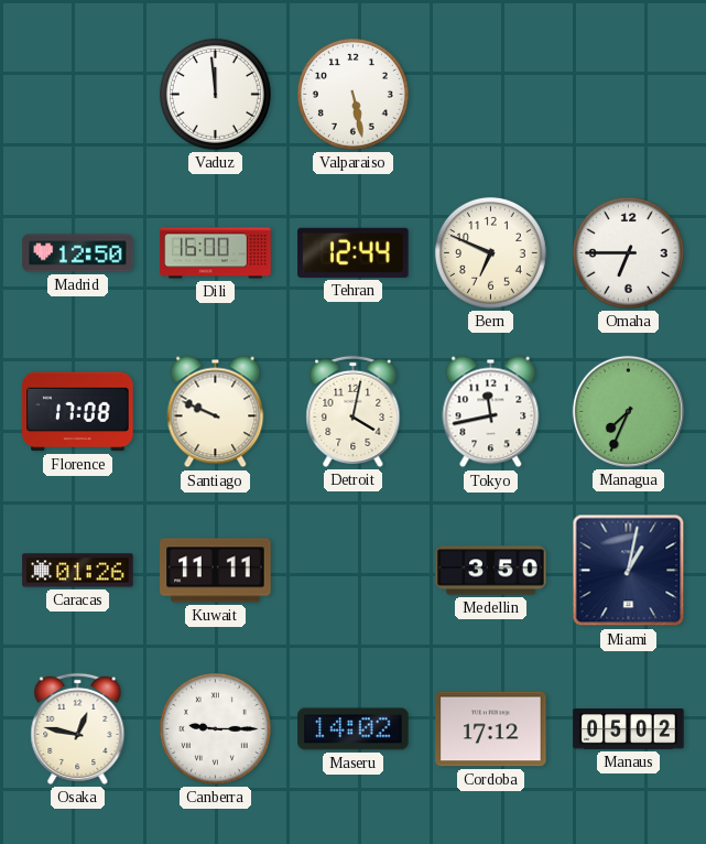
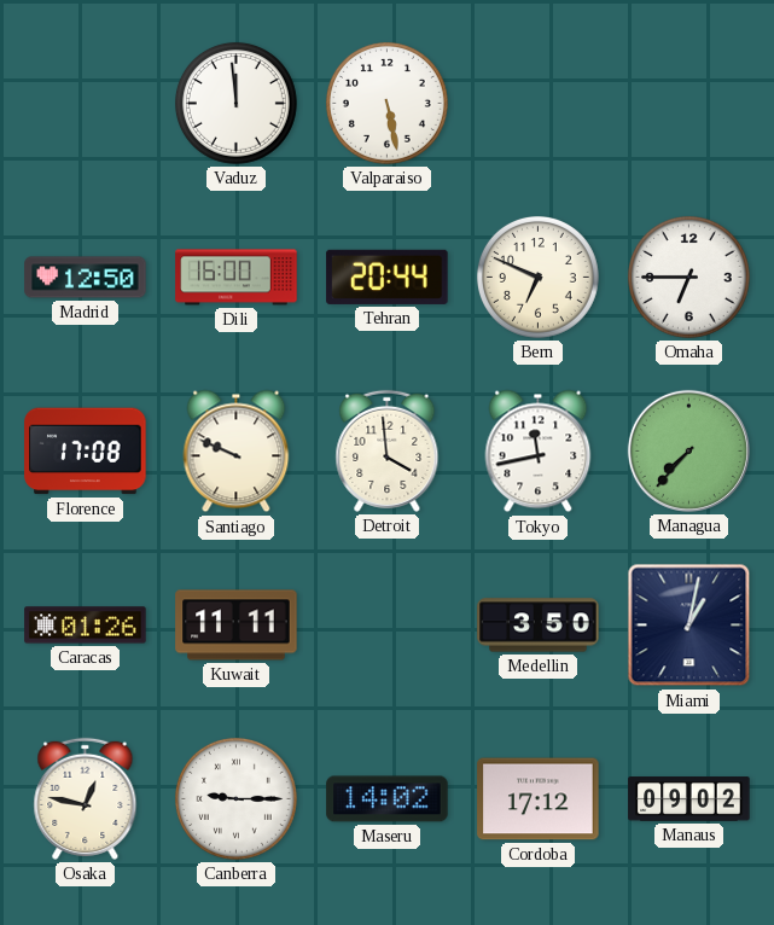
Tehran: 12:44 -> 20:44 (388, 277)
Detroit: 4:02 -> 3:59 (388, 450)
Managua: 7:34 -> 7:37 (688, 450)
Manaus: 05:02 -> 09:02 (689, 799)
